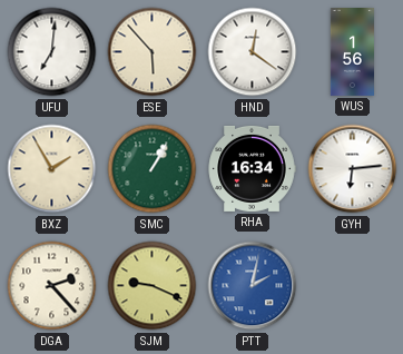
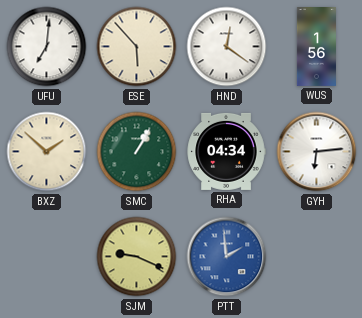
BXZ: 1:55 -> 1:52 (47, 152)
RHA: 16:34 -> 04:34 (226, 151)
DGA: 2:23 -> none (52, 286)
PTT: 2:02 -> 1:59 (227, 257)
